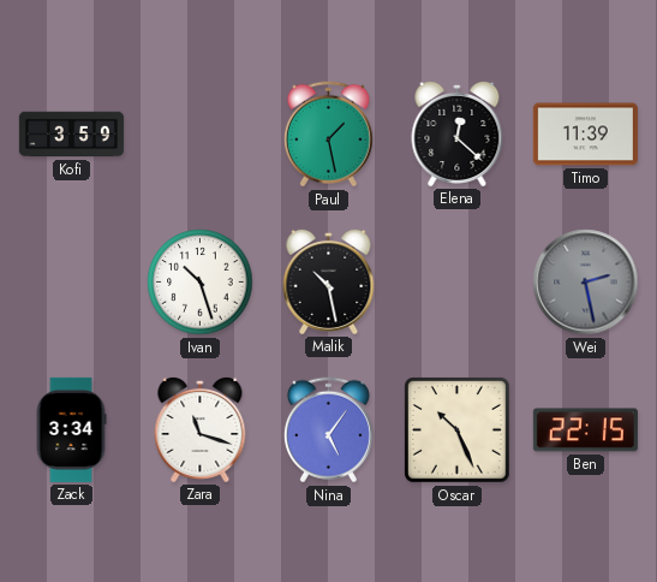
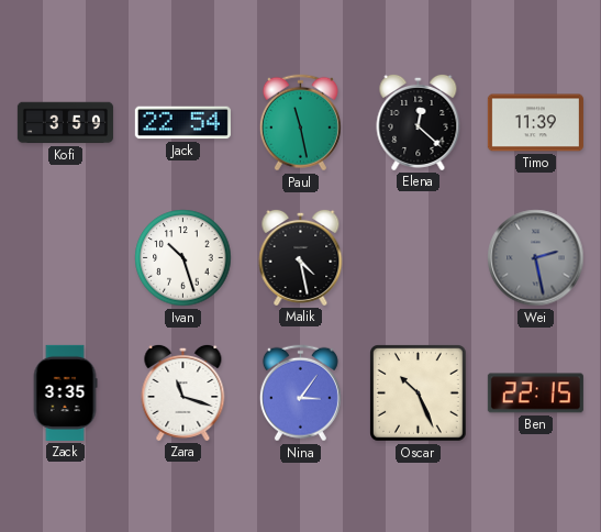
Jack: none -> 22:54 (182, 123)
Paul: 1:28 -> 11:28 (300, 123)
Malik: 10:28 -> 4:28 (301, 257)
Zack: 3:34 -> 3:35 (65, 392)
Nina: 5:06 -> 3:06 (300, 394)
